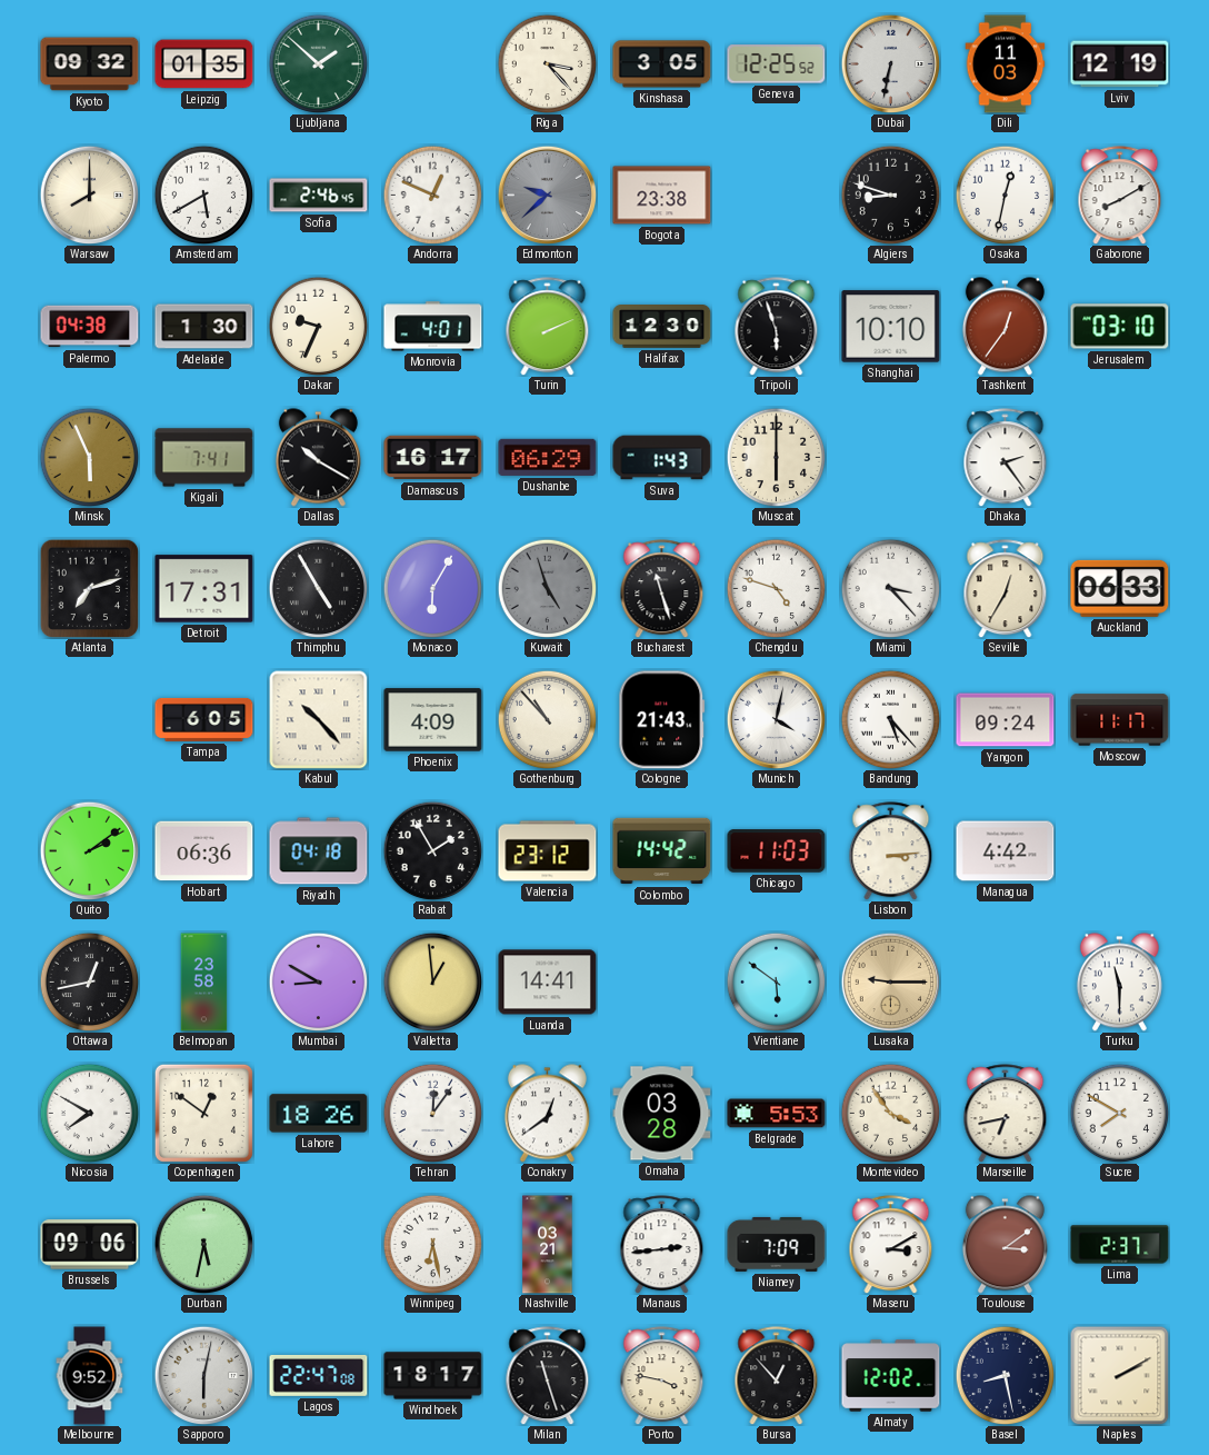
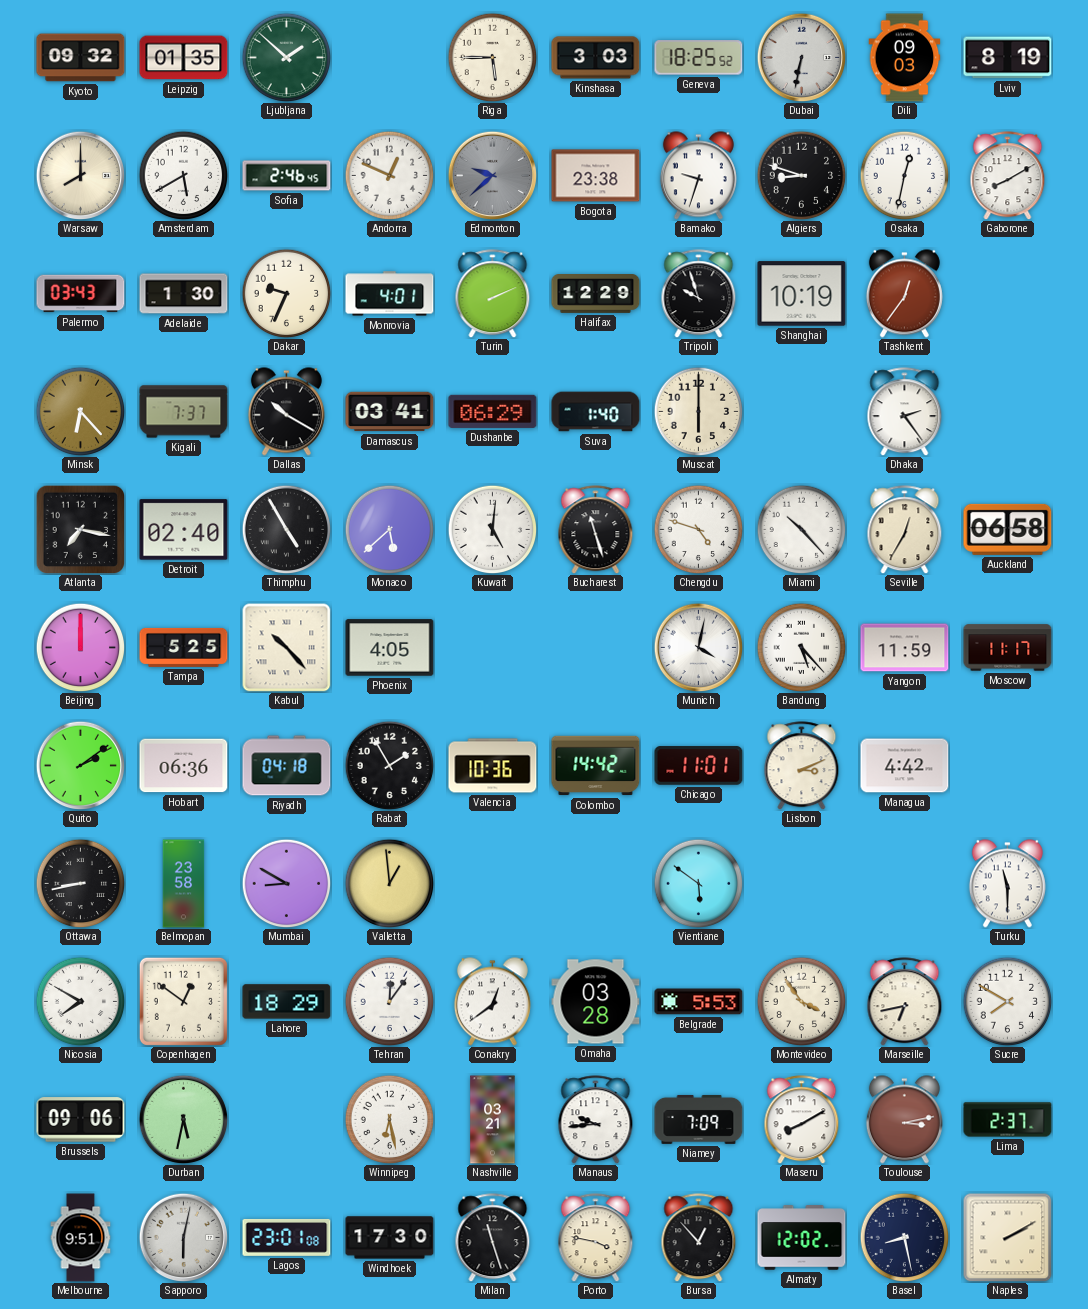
Riga: 3:23 -> 5:45 (492, 57)
Kinshasa: 3:05 -> 3:03 (596, 58)
Geneva: 12:25 -> 18:25 (699, 58)
Dili: 11:03 -> 09:03 (905, 58)
Lviv: 12:19 -> 8:19 (1008, 58)
Bamako: none -> 9:33 (698, 176)
Palermo: 04:38 -> 03:43 (81, 294)
Halifax: 12:30 -> 12:29 (596, 294)
Tripoli: 5:57 -> 9:57 (699, 294)
Shanghai: 10:10 -> 10:19 (802, 294)
Jerusalem: 03:10 -> none (1120, 327)
Minsk: 5:56 -> 6:23 (80, 411)
Kigali: 7:41 -> 7:37 (184, 412)
Damascus: 16:17 -> 03:41 (390, 412)
Suva: 1:43 -> 1:40 (596, 412)
Atlanta: 7:12 -> 7:17 (80, 529)
Detroit: 17:31 -> 02:40 (184, 530)
Monaco: 6:05 -> 5:38 (389, 529)
Kuwait: 4:57 -> 5:01 (492, 529)
Kuwait dial: grey -> white (492, 529)
Miami: 3:23 -> 10:23 (801, 529)
Auckland: 06:33 -> 06:58 (1008, 529)
Beijing: none -> 12:00 (80, 647)
Tampa: 6:05 -> 5:25 (184, 647)
Phoenix: 4:09 -> 4:05 (390, 648)
Gothenburg: 10:53 -> none (547, 719)
Cologne: 21:43 -> none (662, 720)
Yangon: 09:24 -> 11:59 (905, 648)
Valencia: 23:12 -> 10:36 (493, 766)
Chicago: 11:03 -> 11:01 (699, 766)
Lisbon: 3:14 -> 3:11 (802, 766)
Ottawa: 12:43 -> 8:43 (80, 883)
Luanda: 14:41 -> none (548, 983)
Lusaka: 9:15 -> none (890, 981)
Lahore: 18:26 -> 18:29 (287, 1002)
Manaus: 2:44 -> 9:44 (596, 1120)
Maseru: 3:10 -> 8:10 (802, 1120)
Toulouse: 3:09 -> 3:13 (904, 1120)
Melbourne: 9:52 -> 9:51 (81, 1238)
Lagos: 22:47 -> 23:01 (287, 1238)
Windhoek: 18:17 -> 17:30 (390, 1238)
